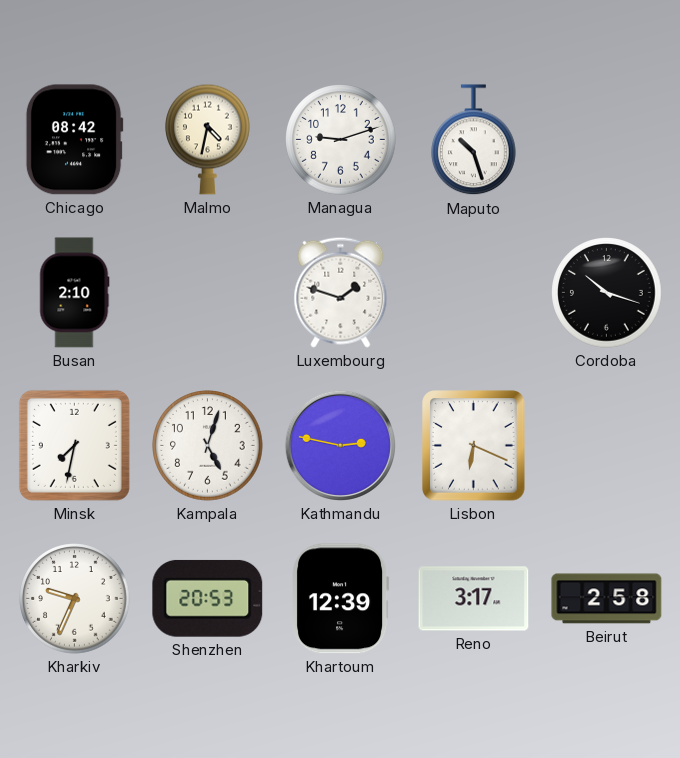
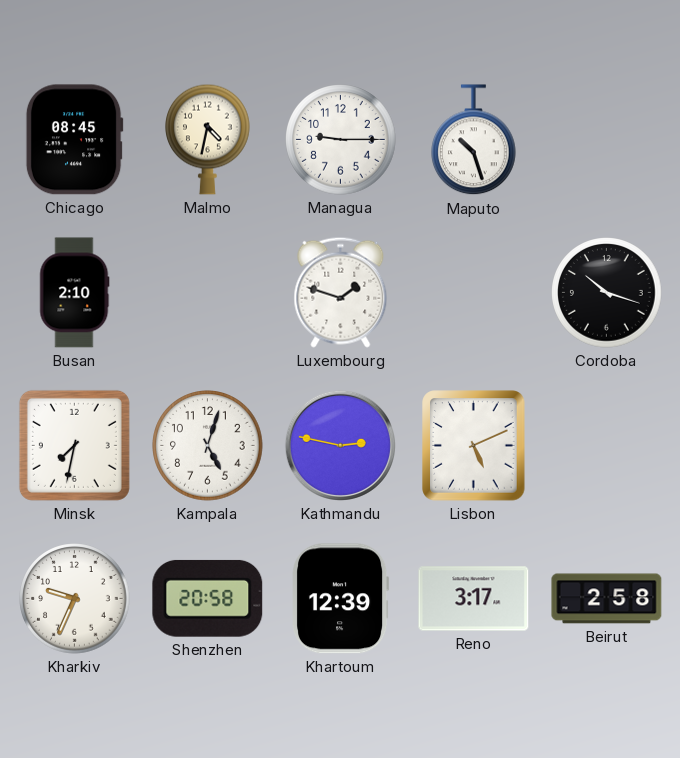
Chicago: 08:42 -> 08:45 (74, 140)
Managua: 9:12 -> 9:15 (341, 140)
Lisbon: 6:19 -> 5:11 (474, 446)
Shenzhen: 20:53 -> 20:58 (208, 598)
